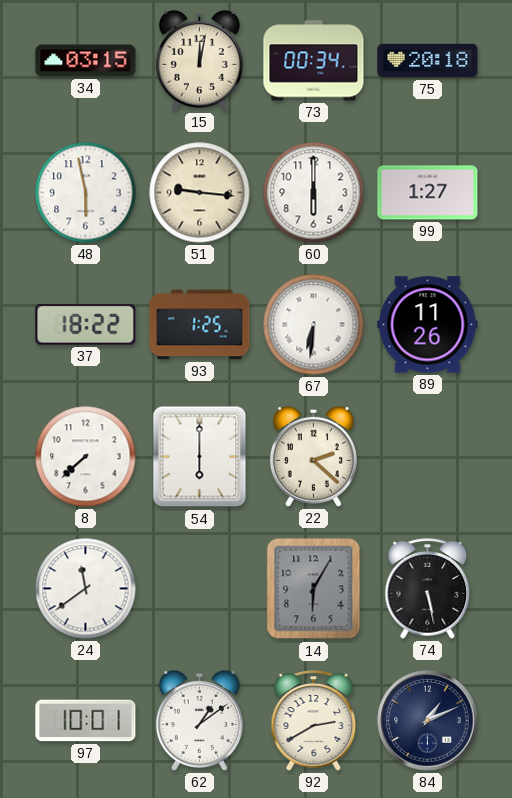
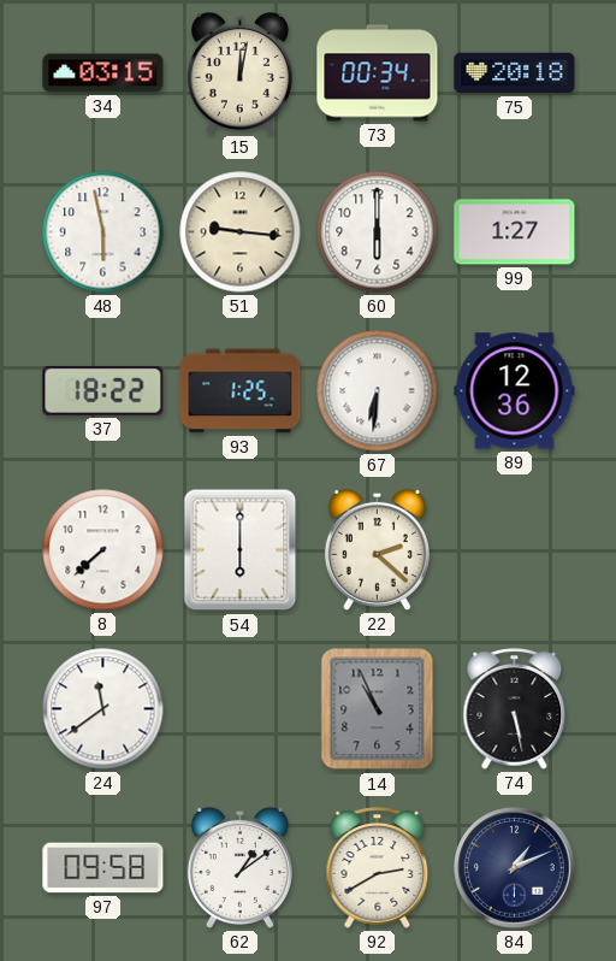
89: 11:26 -> 12:36 (515, 391)
14: 6:05 -> 10:56 (378, 709)
97: 10:01 -> 09:58 (103, 868)
